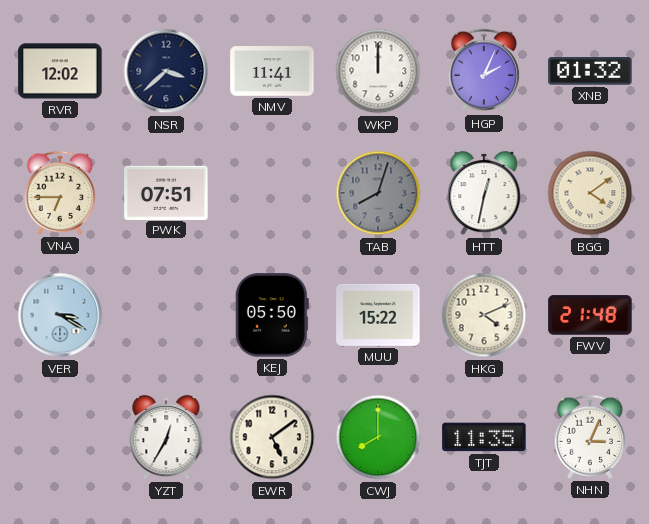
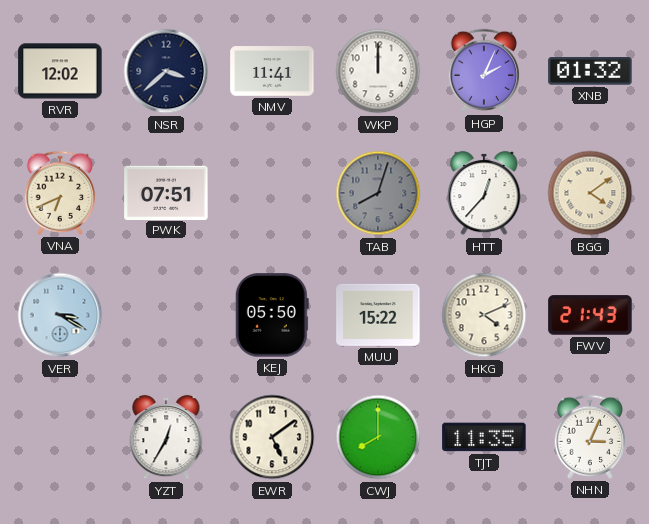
VNA: 6:45 -> 6:41 (60, 193)
HTT: 12:32 -> 12:37 (484, 193)
FWV: 21:48 -> 21:43 (590, 315)
